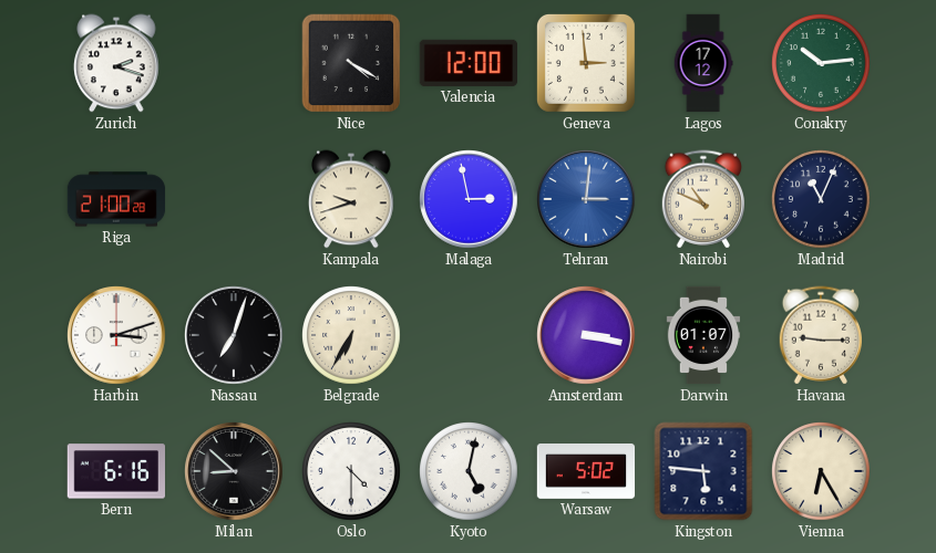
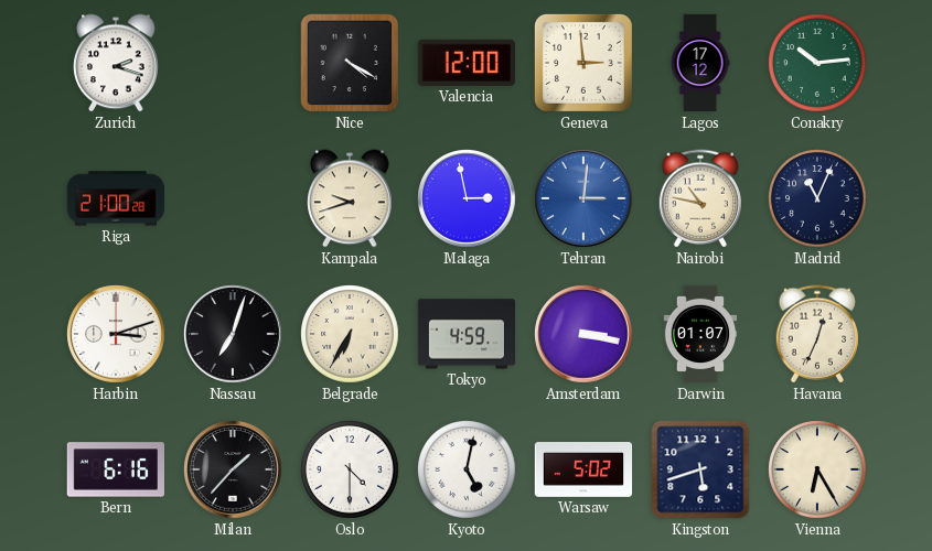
Nairobi: 10:49 -> 10:47 (700, 198)
Tokyo: none -> 4:59 (467, 334)
Havana: 9:15 -> 12:34 (817, 334)
Milan: 8:52 -> 1:37 (233, 469)
Kingston: 5:46 -> 5:42 (700, 469)
